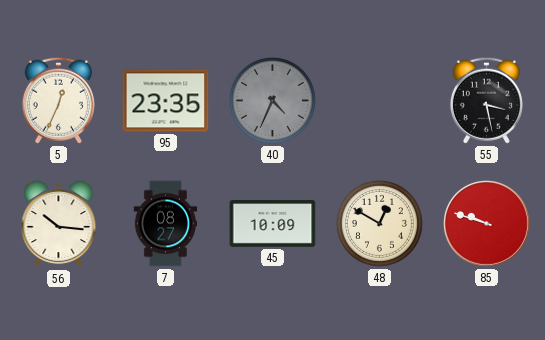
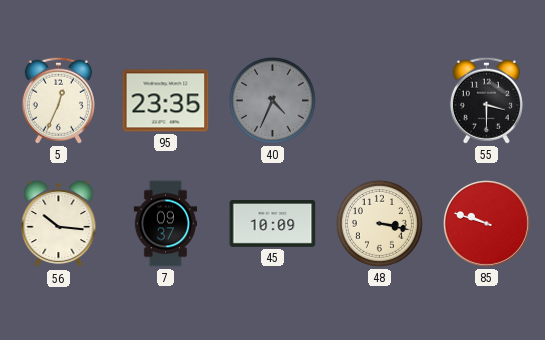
55: 3:28 -> 3:30 (486, 100)
7: 08:27 -> 09:37 (165, 224)
48: 12:50 -> 3:17 (379, 223)
